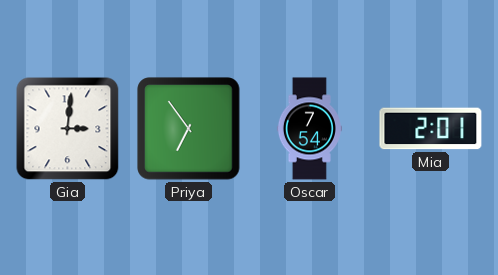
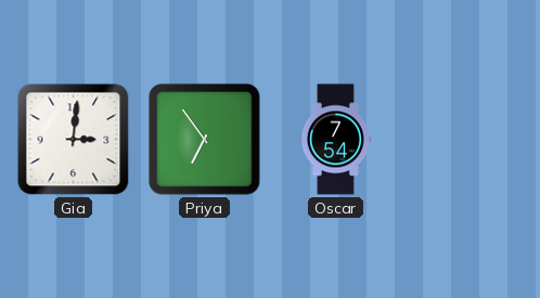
Mia: 2:01 -> none (431, 129)
